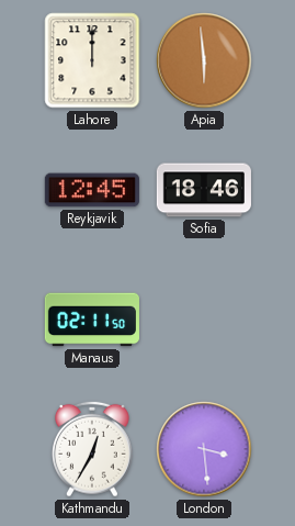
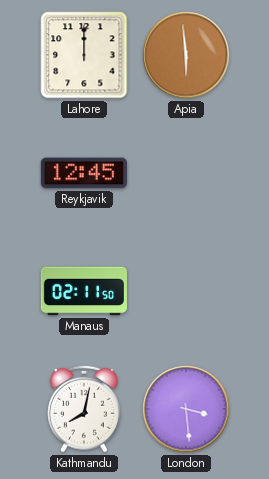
Sofia: 18:46 -> none (204, 190)
Kathmandu: 12:35 -> 8:02 (85, 409)
